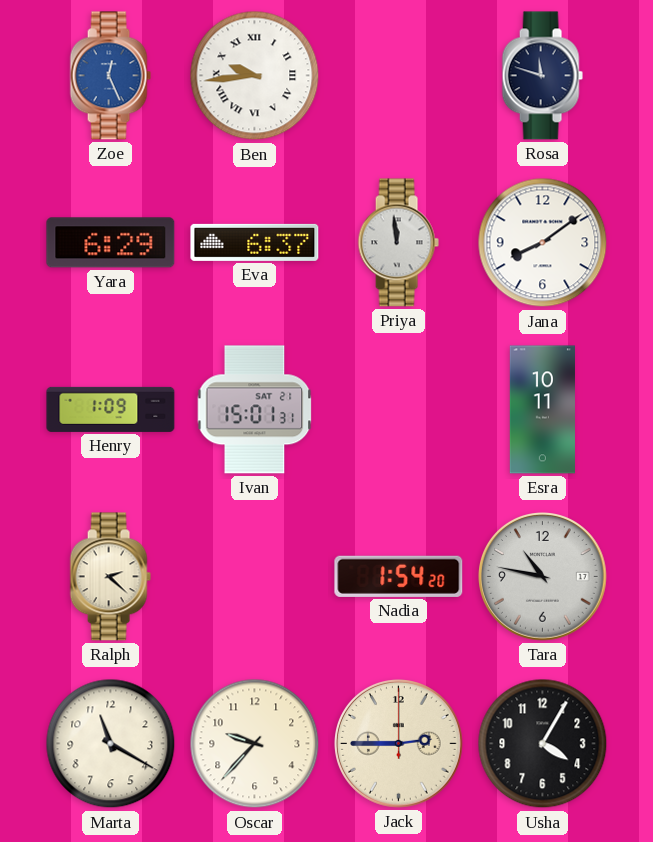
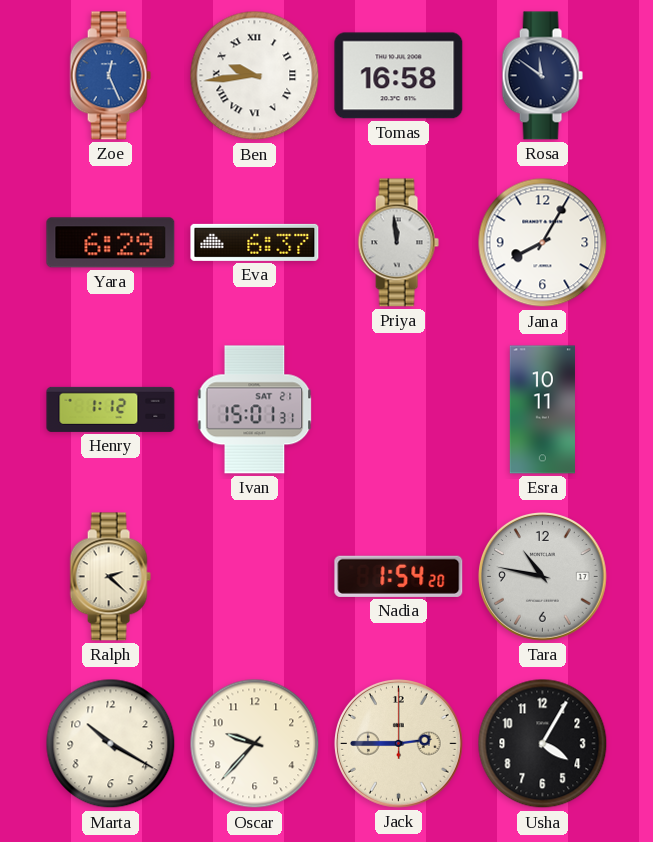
Tomas: none -> 16:58 (399, 76)
Rosa: 11:48 -> 11:51 (542, 76)
Jana: 8:09 -> 8:05 (543, 243)
Henry: 1:09 -> 1:12 (111, 409)
Marta: 11:20 -> 10:20 (111, 744)
